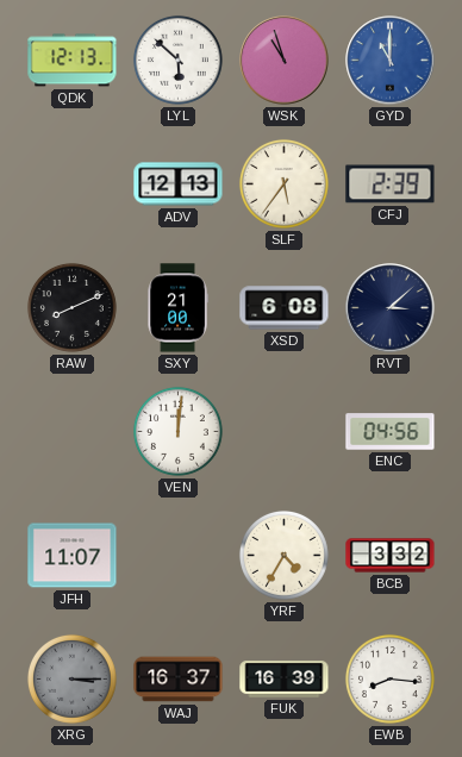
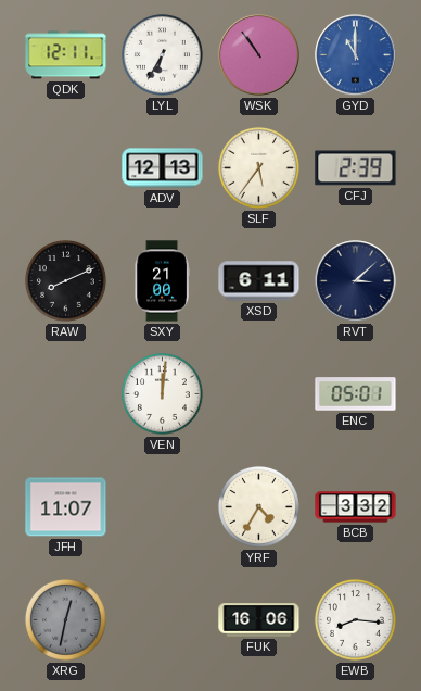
QDK: 12:13 -> 12:11 (66, 55)
LYL: 5:52 -> 6:35 (162, 54)
WSK: 10:57 -> 10:54 (259, 55)
XSD: 6:08 -> 6:11 (259, 281)
ENC: 04:56 -> 05:01 (356, 394)
XRG: 3:15 -> 12:32 (65, 619)
WAJ: 16:37 -> none (179, 680)
FUK: 16:39 -> 16:06 (259, 620)
